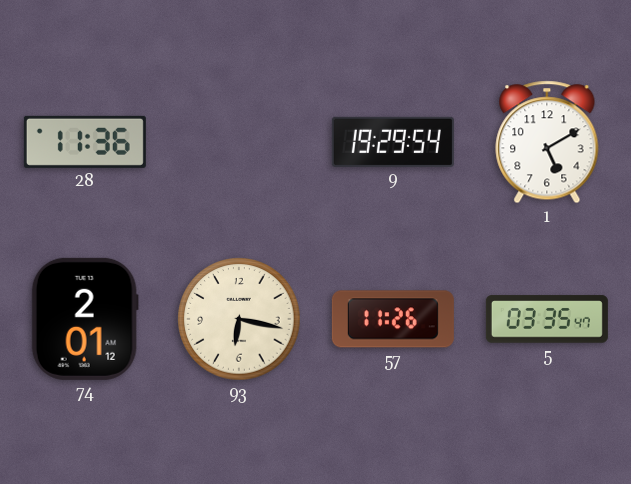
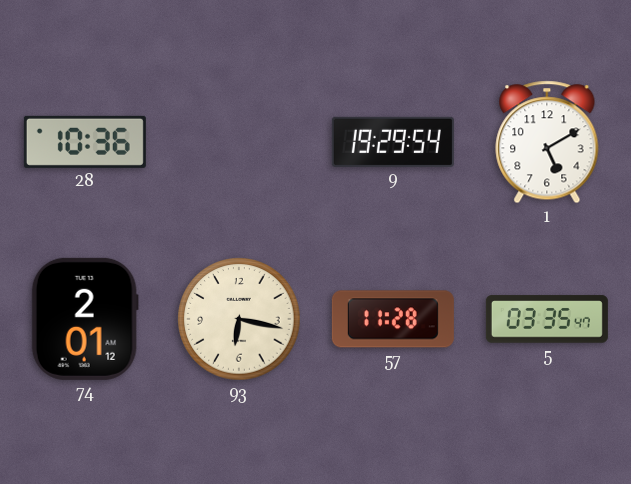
28: 11:36 -> 10:36 (85, 142)
57: 11:26 -> 11:28 (393, 319)
